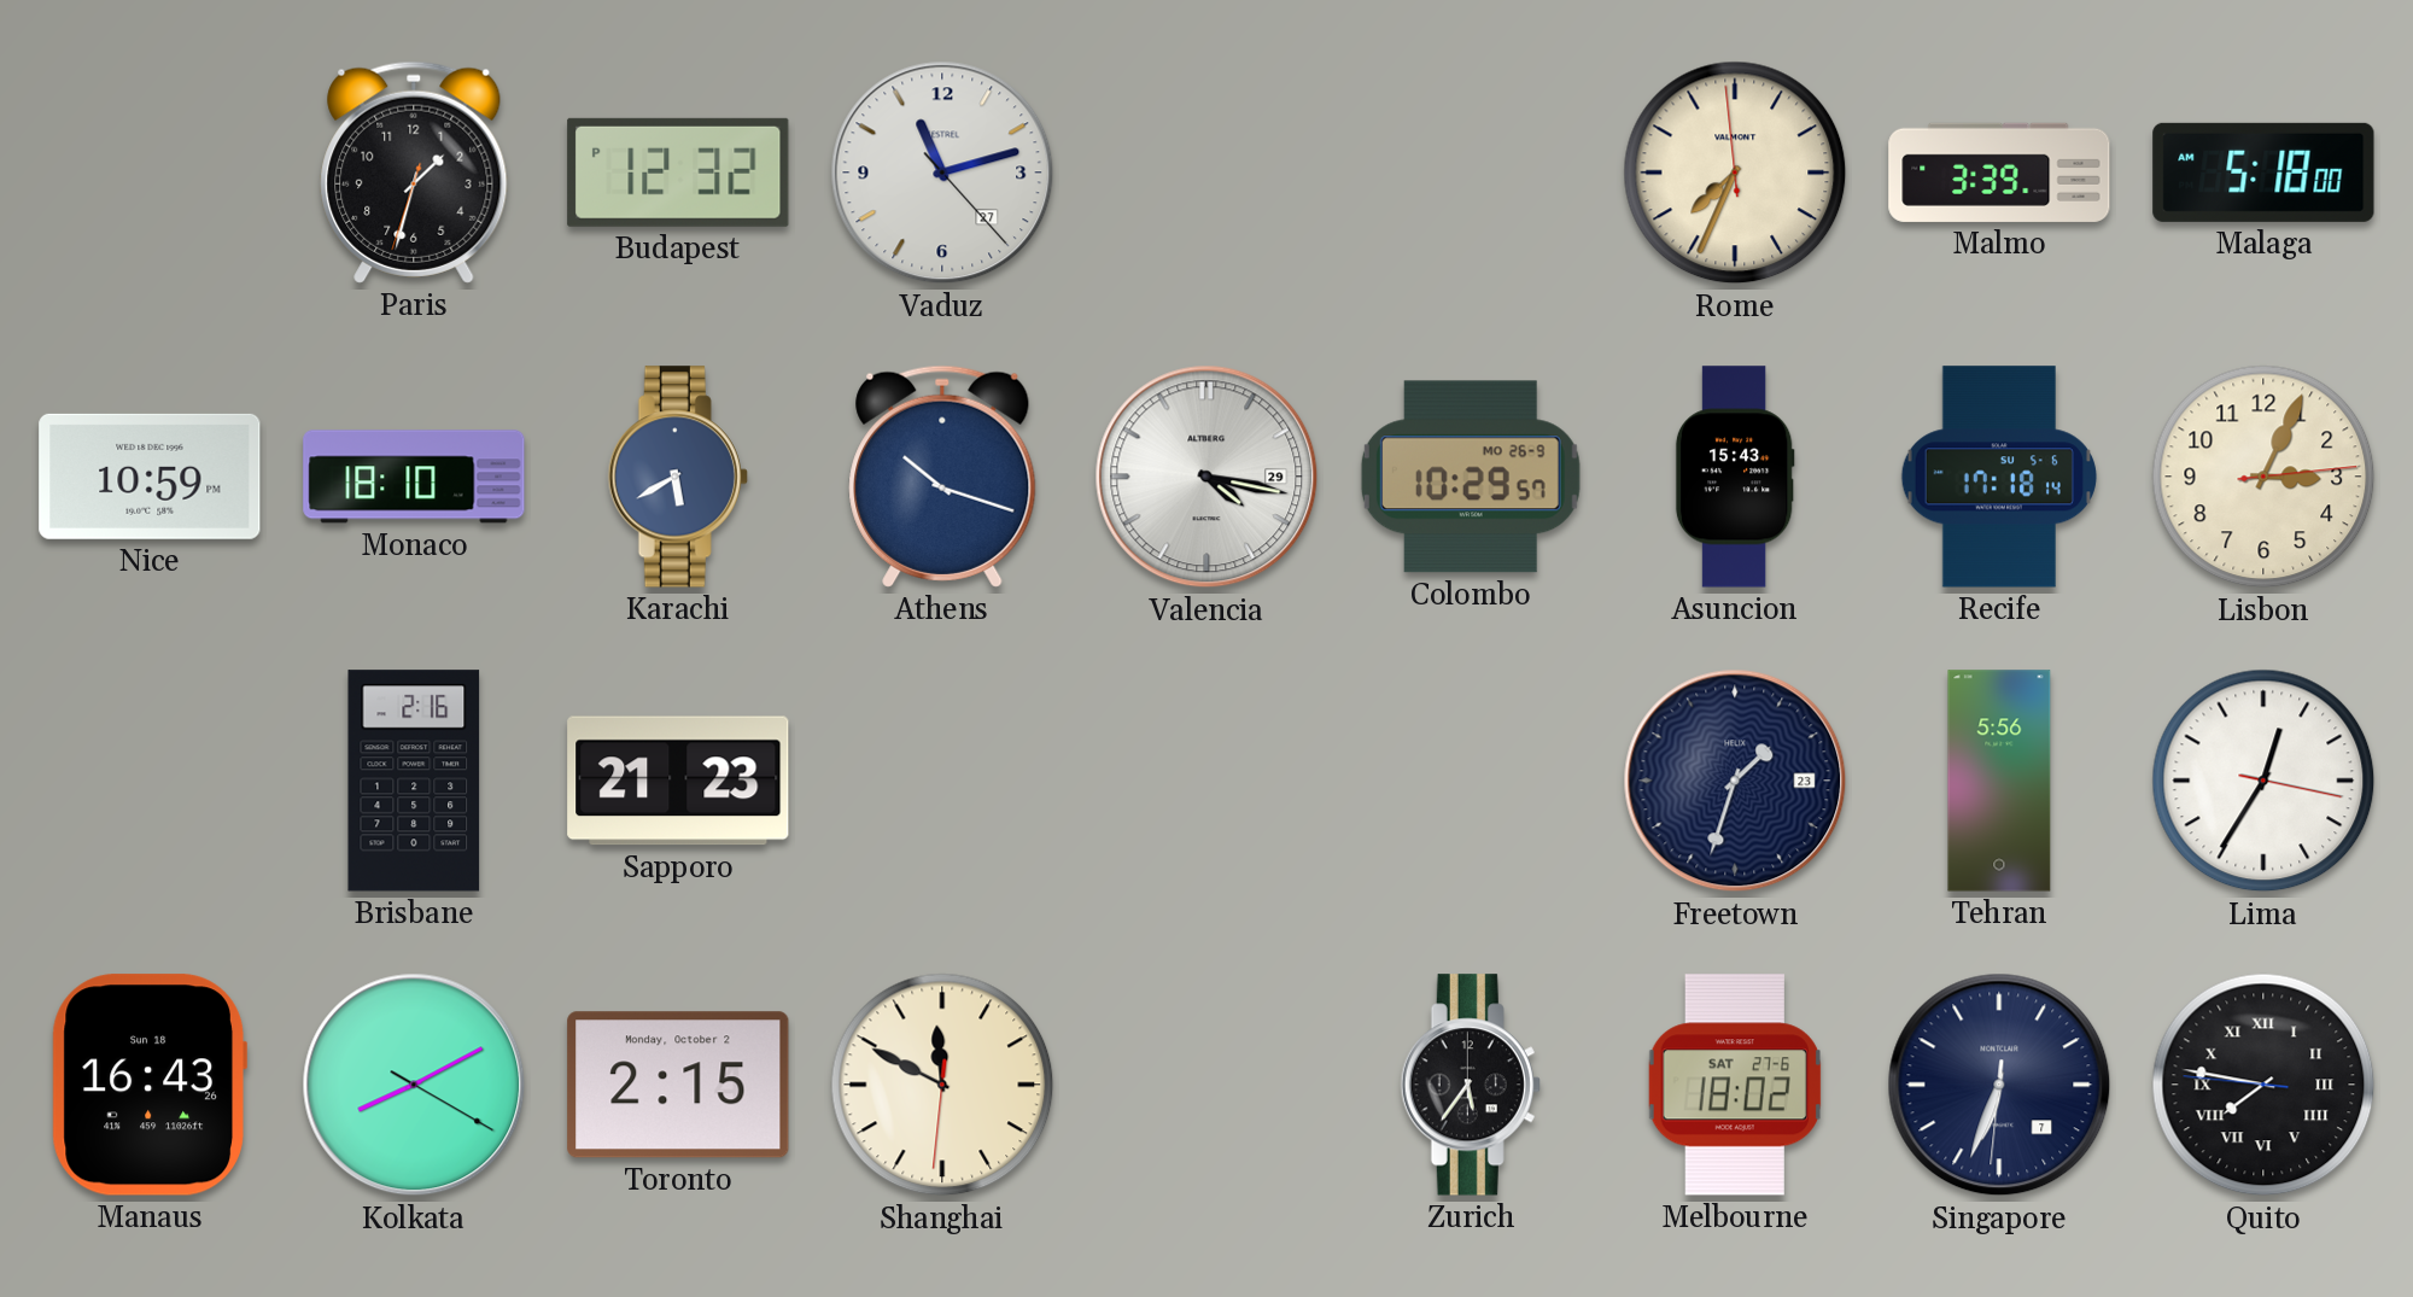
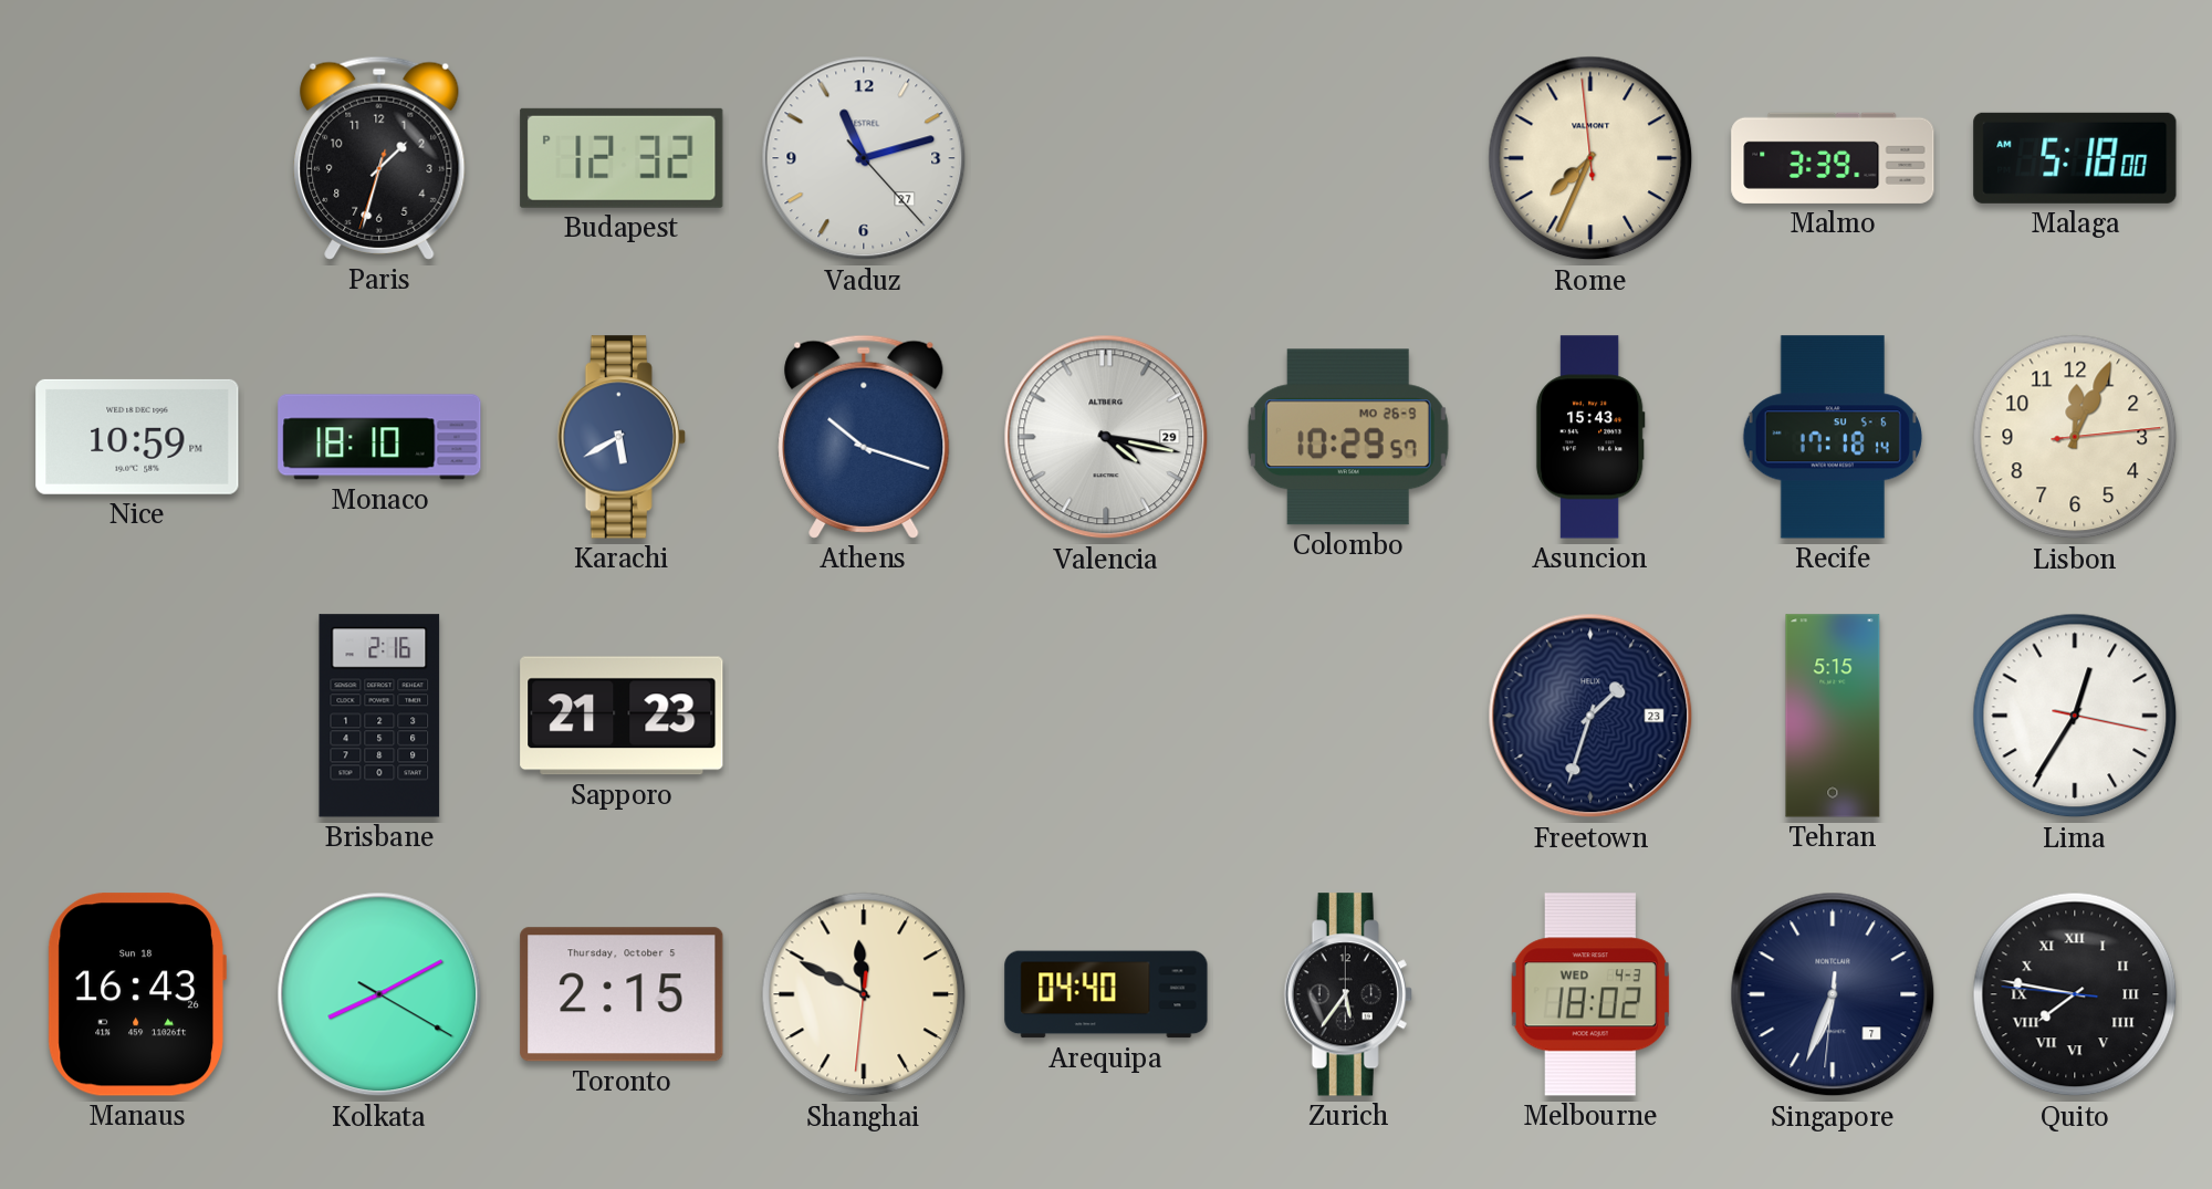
Lisbon: 3:04 -> 12:04 (2075, 437)
Tehran: 5:56 -> 5:15 (1833, 716)
Toronto date: Monday, October 2 -> Thursday, October 5 (622, 994)
Arequipa: none -> 04:40 (1106, 994)
Melbourne date: SAT 27-6 -> WED 4-3 (1590, 994)
